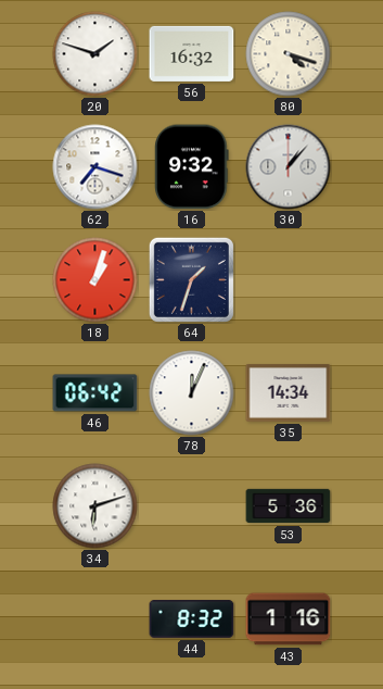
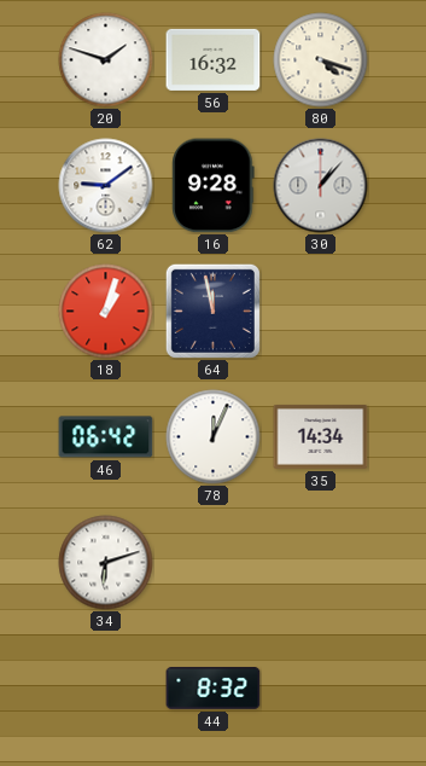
62: 7:18 -> 9:09 (106, 186)
16: 9:32 -> 9:28 (214, 186)
64: 1:33 -> 11:58 (212, 311)
53: 5:36 -> none (289, 506)
43: 1:16 -> none (289, 619)
